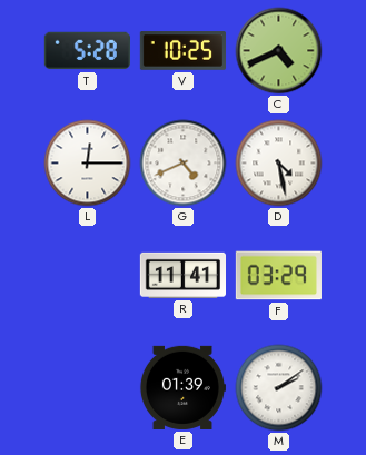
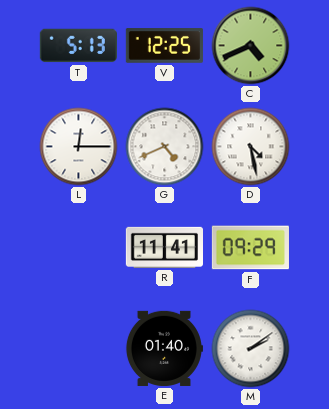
T: 5:28 -> 5:13 (78, 46)
V: 10:25 -> 12:25 (164, 46)
F: 03:29 -> 09:29 (250, 248)
E: 01:39 -> 01:40 (164, 348)
